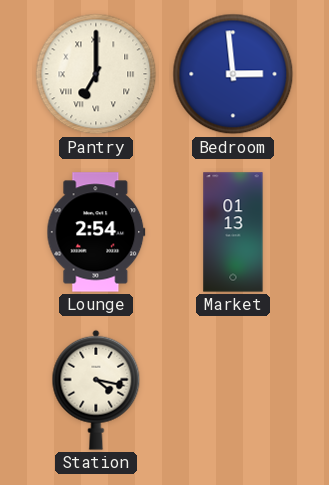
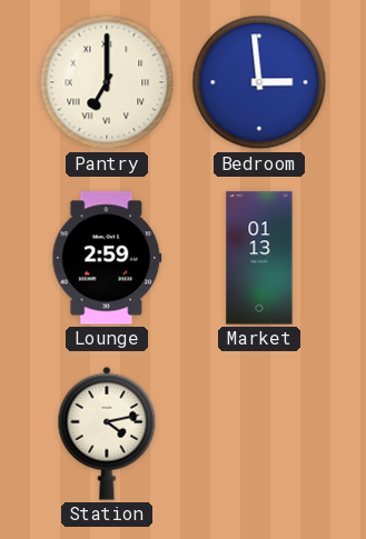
Lounge: 2:54 -> 2:59 (107, 258)
Station: 4:17 -> 4:13 (107, 433)
